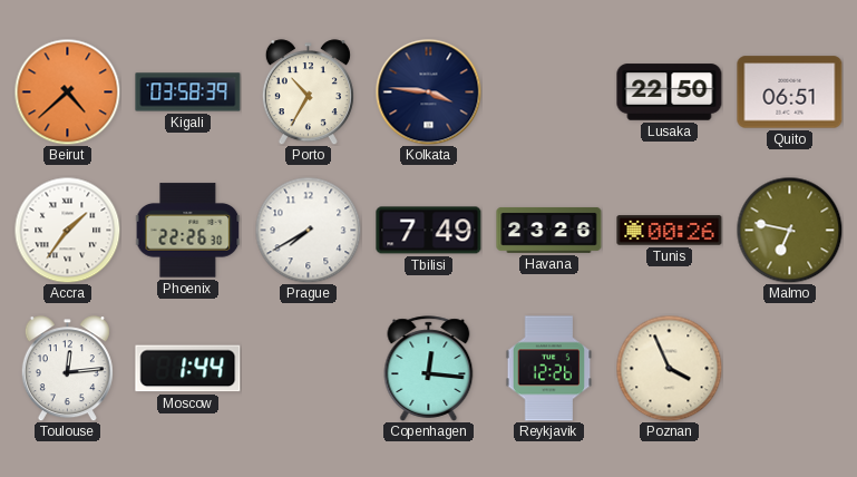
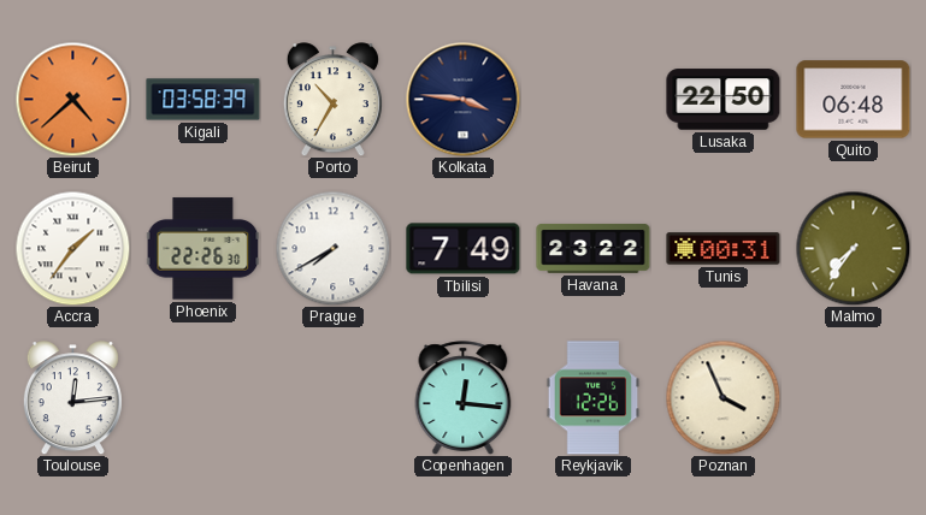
Quito: 06:51 -> 06:48 (854, 100)
Havana: 23:26 -> 23:22 (594, 249)
Tunis: 00:26 -> 00:31 (724, 249)
Malmo: 6:47 -> 7:36 (853, 248)
Moscow: 1:44 -> none (188, 369)
